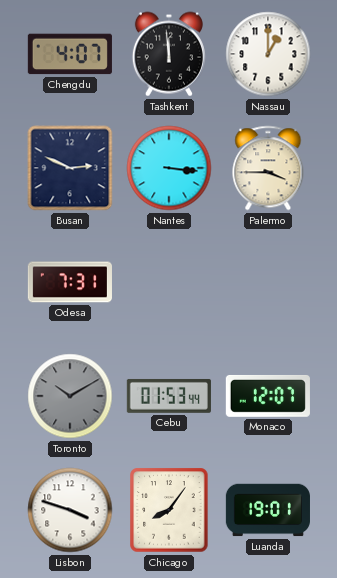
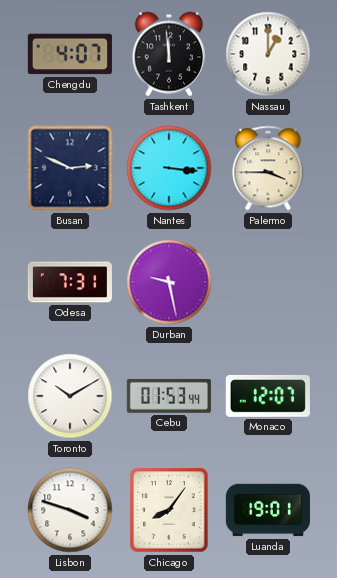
Durban: none -> 9:28 (169, 282)
Toronto dial: grey -> white (70, 396)
